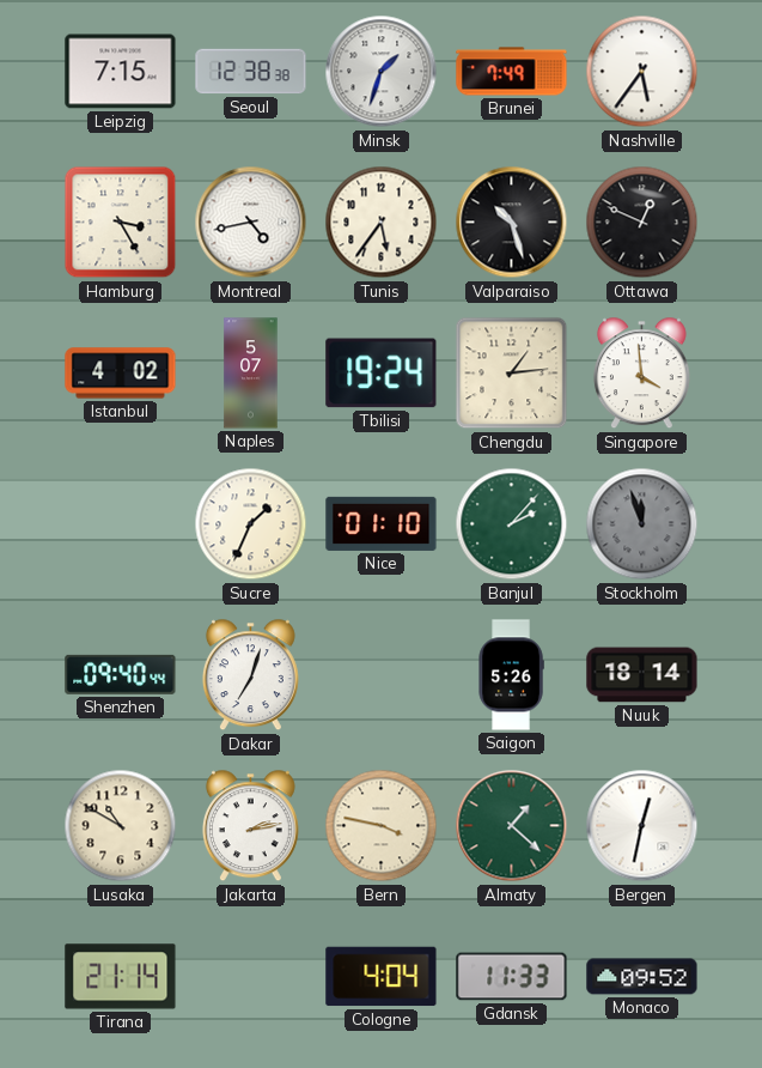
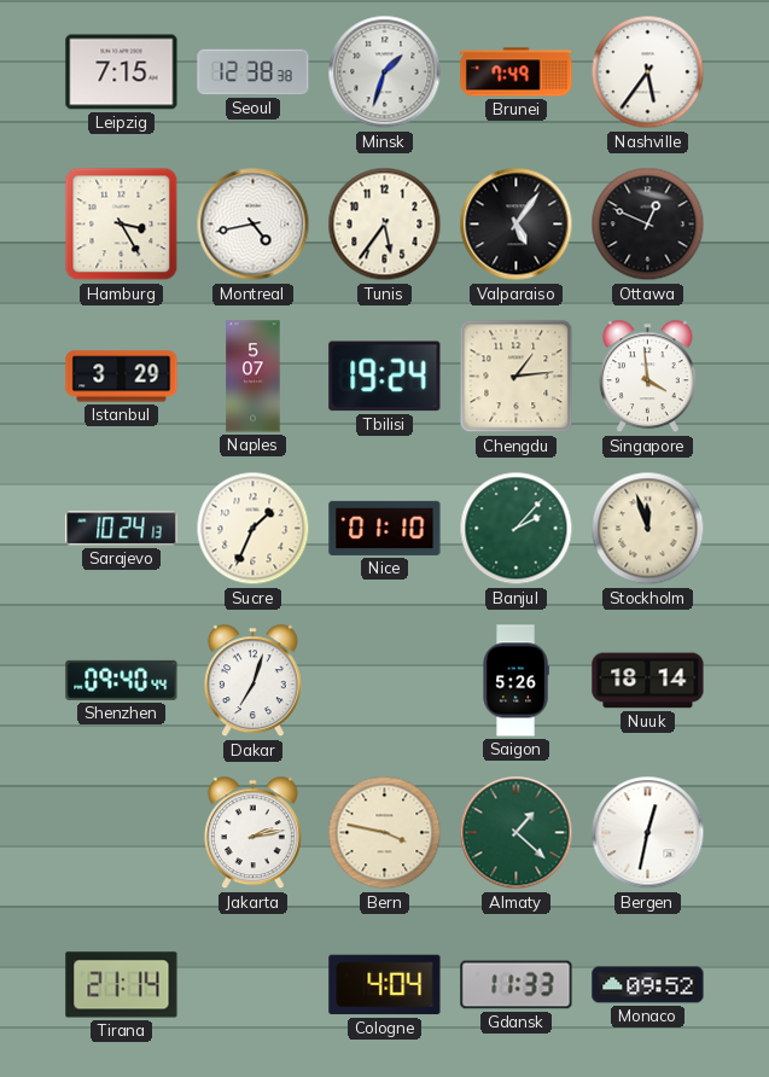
Valparaiso: 10:27 -> 5:06 (517, 225)
Istanbul: 4:02 -> 3:29 (122, 377)
Sarajevo: none -> 10:24 (122, 529)
Stockholm dial: grey -> cream (648, 529)
Lusaka: 10:50 -> none (121, 826)
